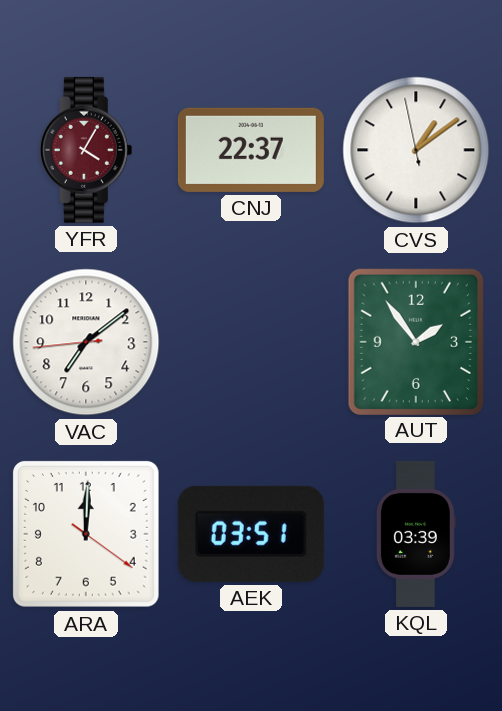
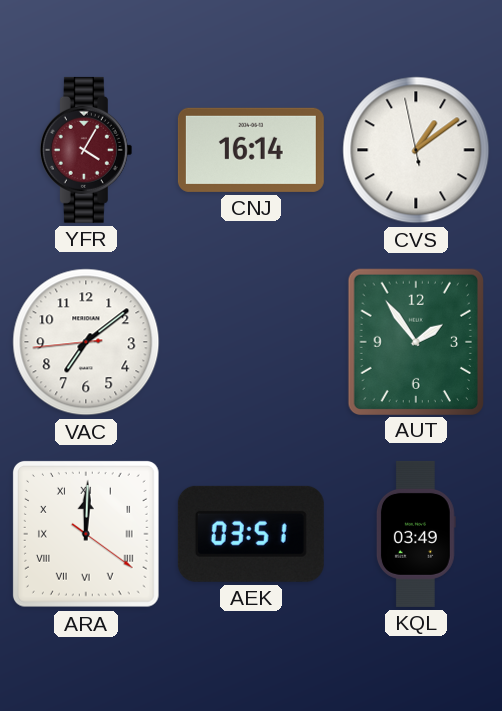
CNJ: 22:37 -> 16:14 (251, 150)
ARA numerals: Arabic -> Roman (87, 535)
KQL: 03:39 -> 03:49 (416, 534)
